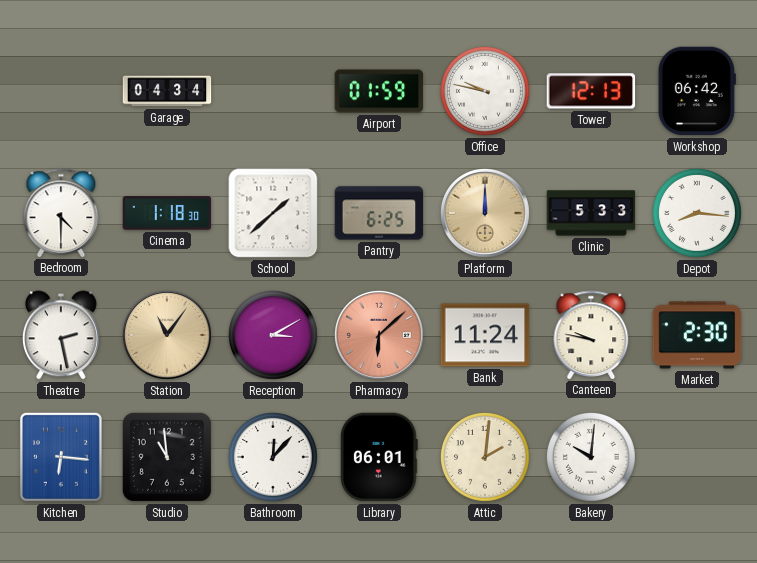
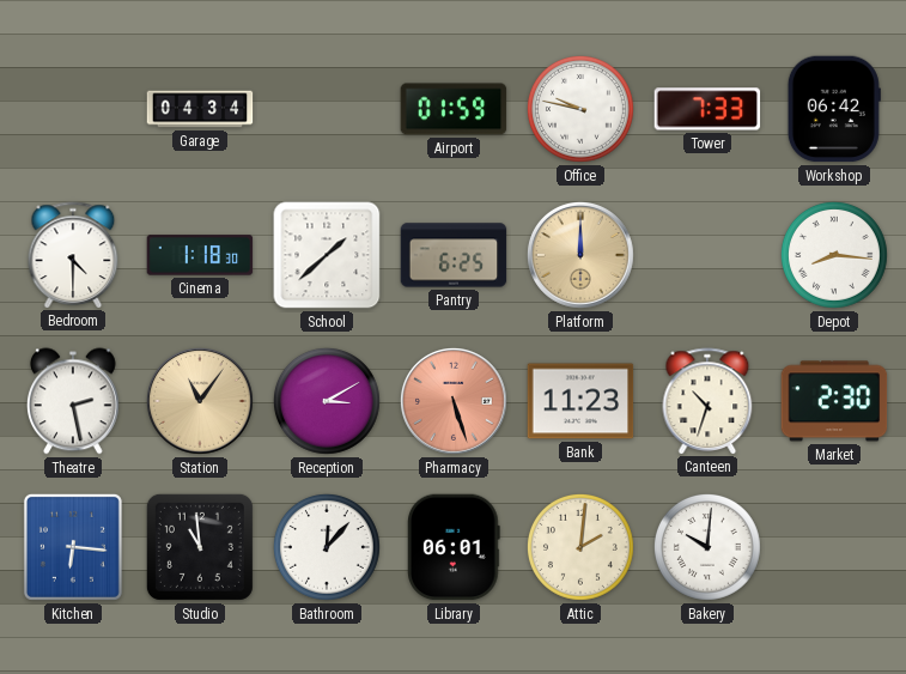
Tower: 12:13 -> 7:33 (707, 109)
Clinic: 5:33 -> none (591, 213)
Pharmacy: 6:08 -> 5:27 (454, 401)
Bank: 11:24 -> 11:23 (580, 401)
Canteen: 9:47 -> 10:33 (707, 401)
